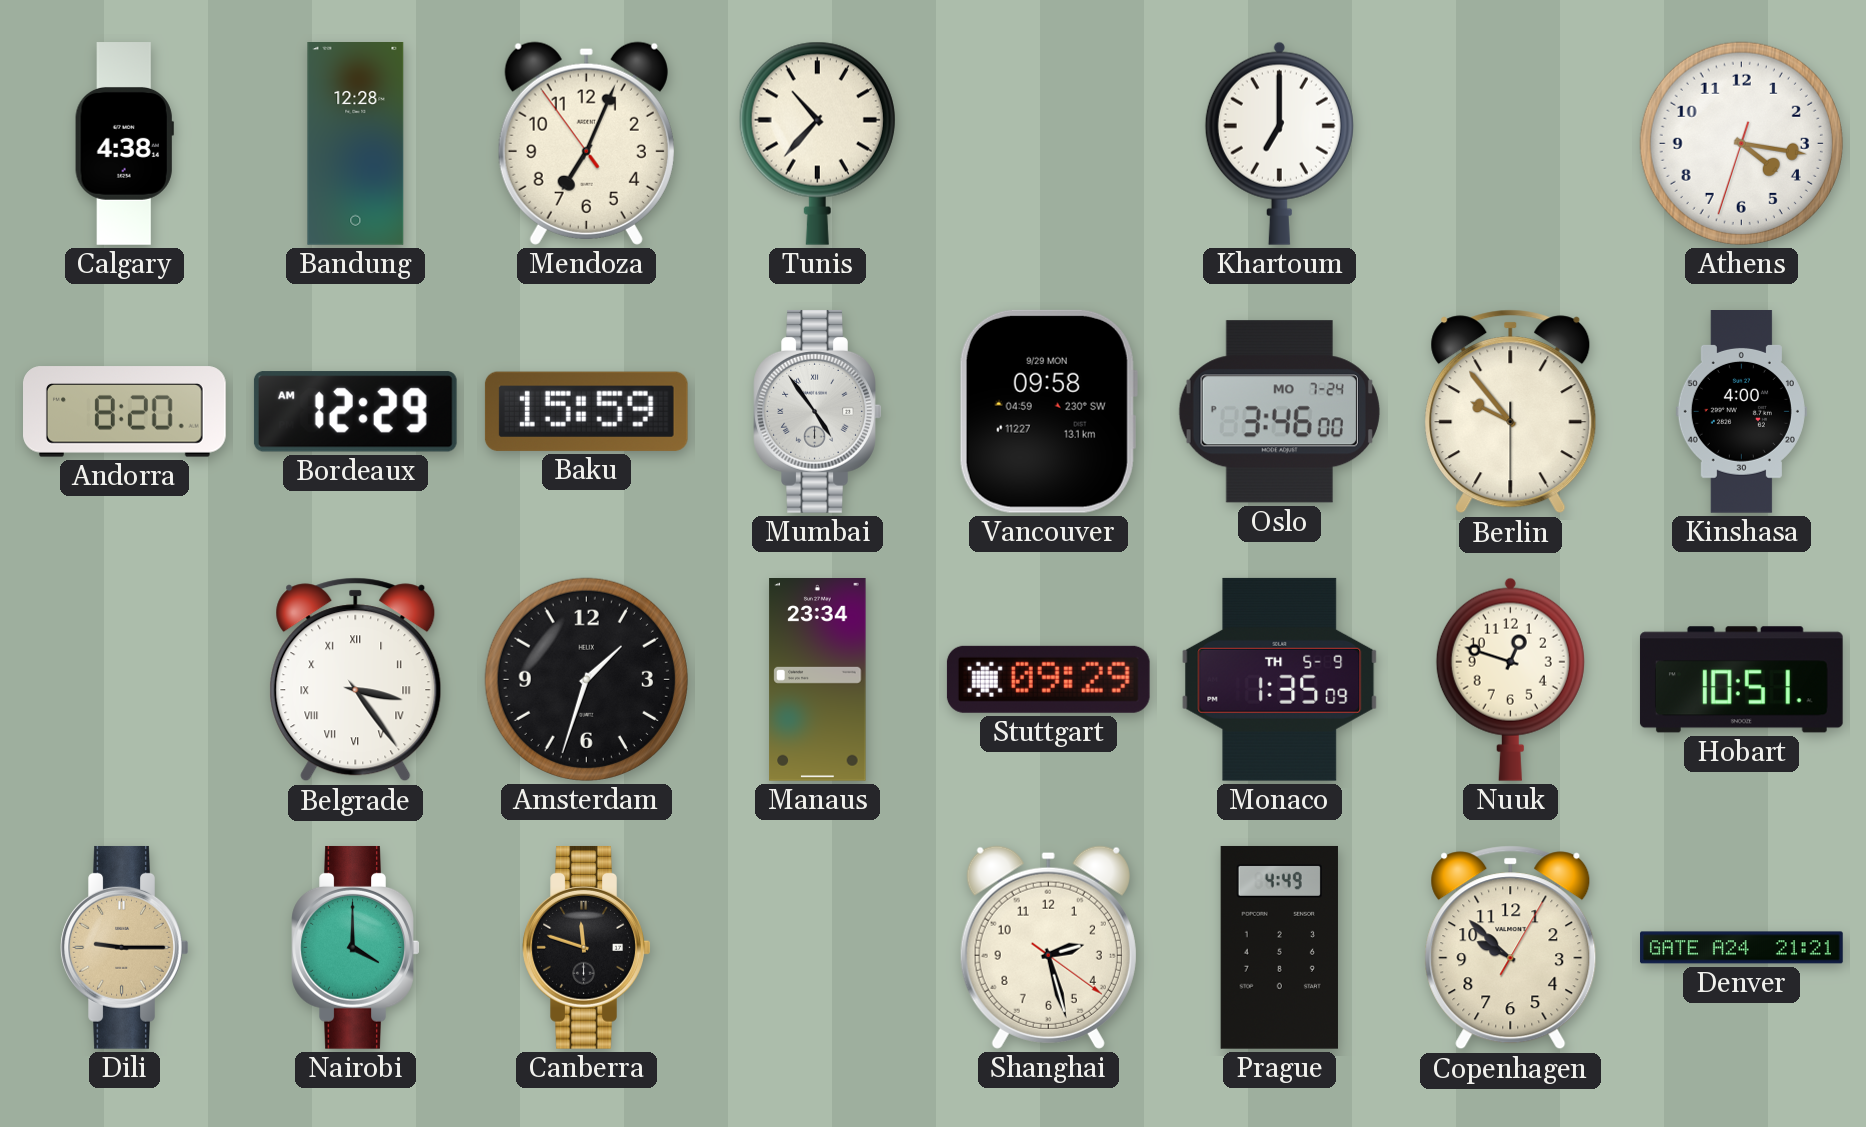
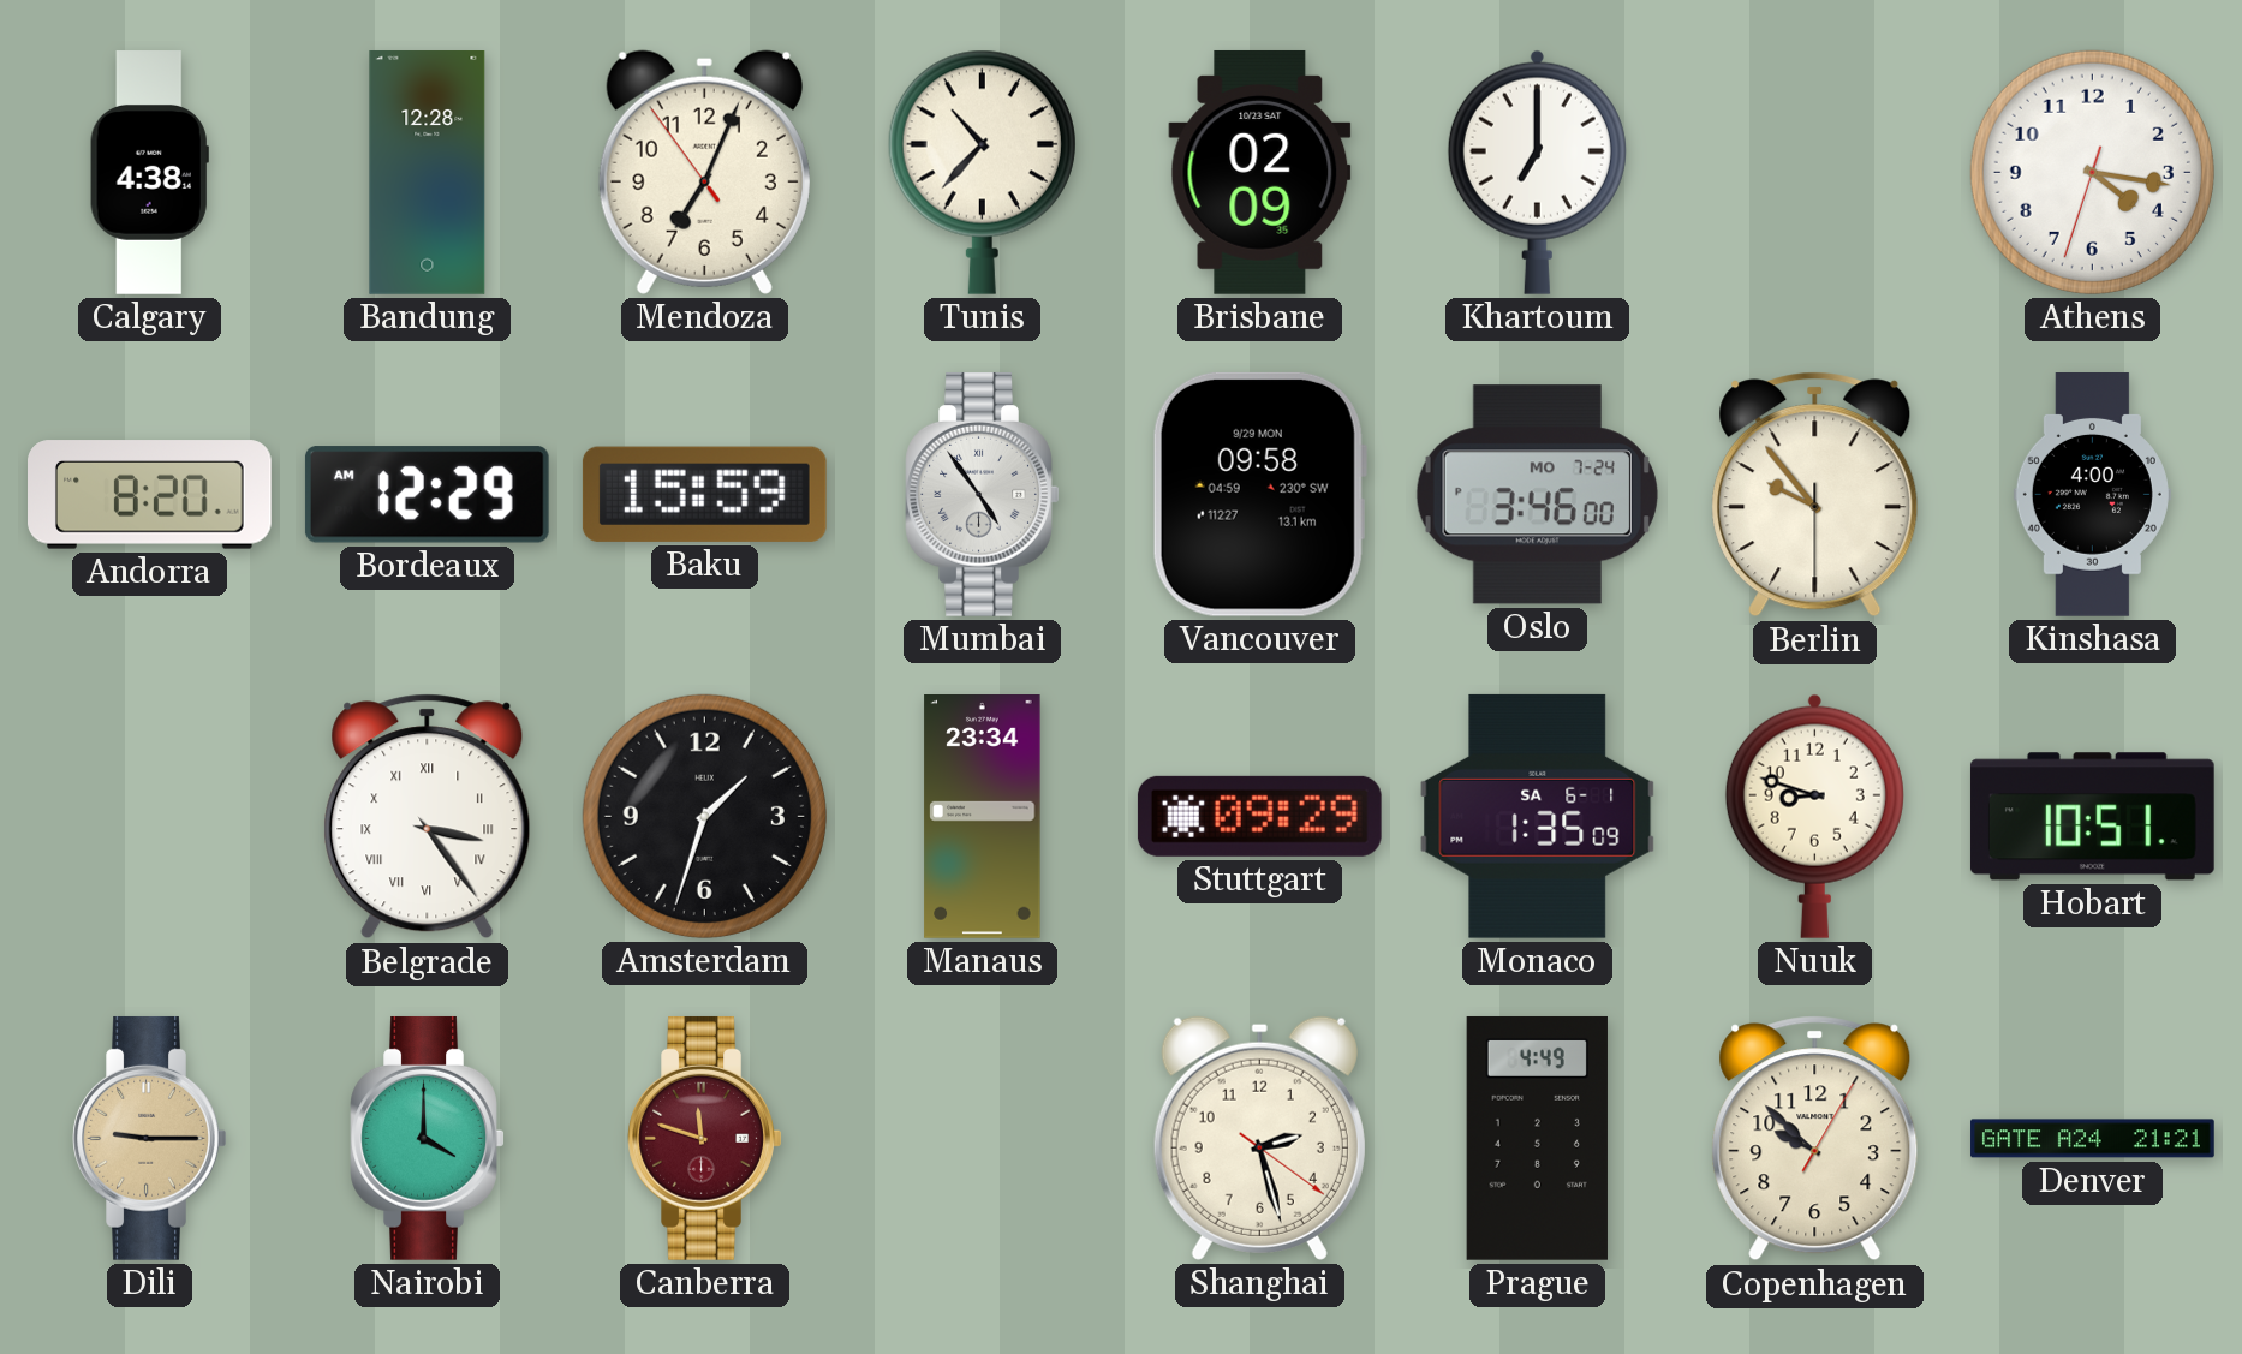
Brisbane: none -> 02:09 (1260, 173)
Monaco date: TH 5-9 -> SA 6-1 (1538, 816)
Nuuk: 12:48 -> 8:48 (1814, 816)
Canberra dial: black -> burgundy (705, 1138)
